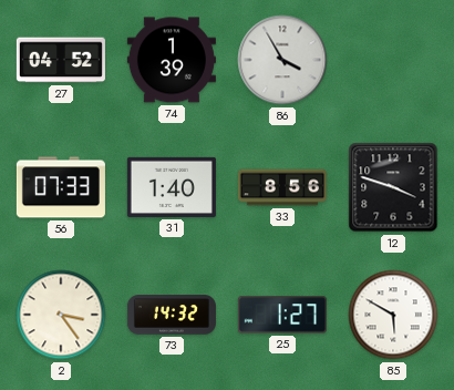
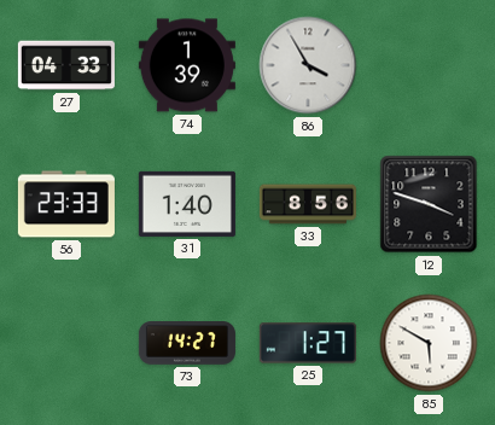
27: 04:52 -> 04:33 (66, 65)
56: 07:33 -> 23:33 (66, 204)
2: 3:24 -> none (61, 315)
73: 14:32 -> 14:27 (187, 343)
